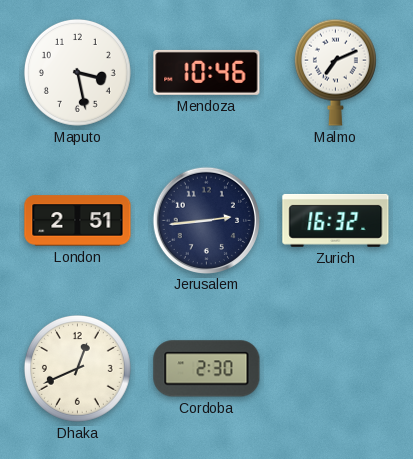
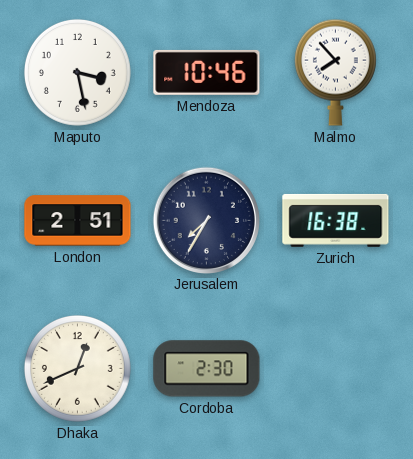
Malmo: 7:11 -> 7:53 (335, 72)
Jerusalem: 2:44 -> 7:35 (206, 220)
Zurich: 16:32 -> 16:38 (336, 220)
